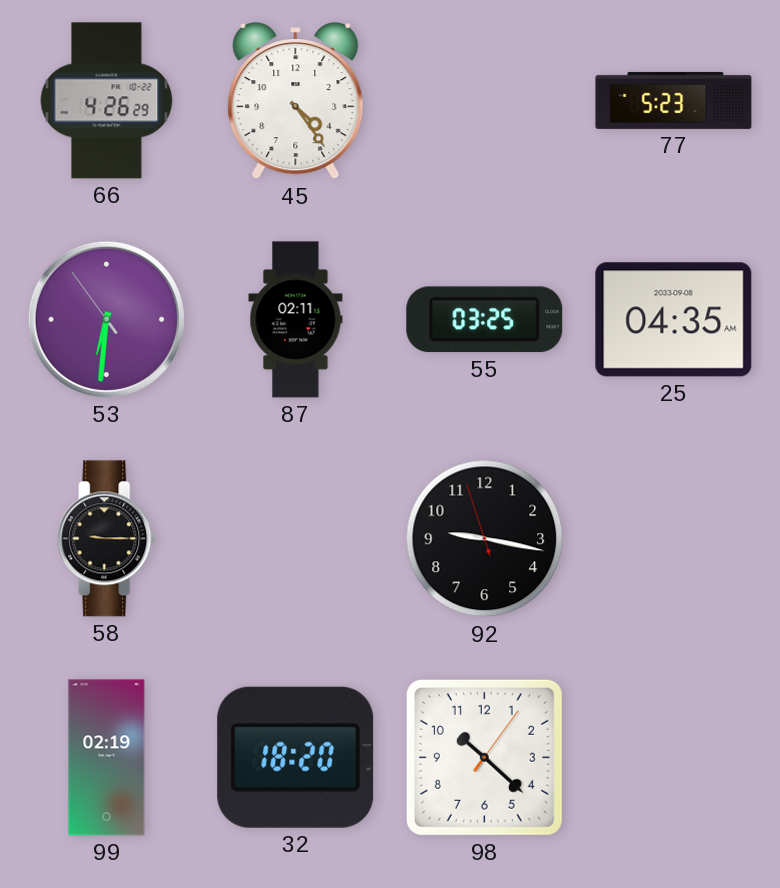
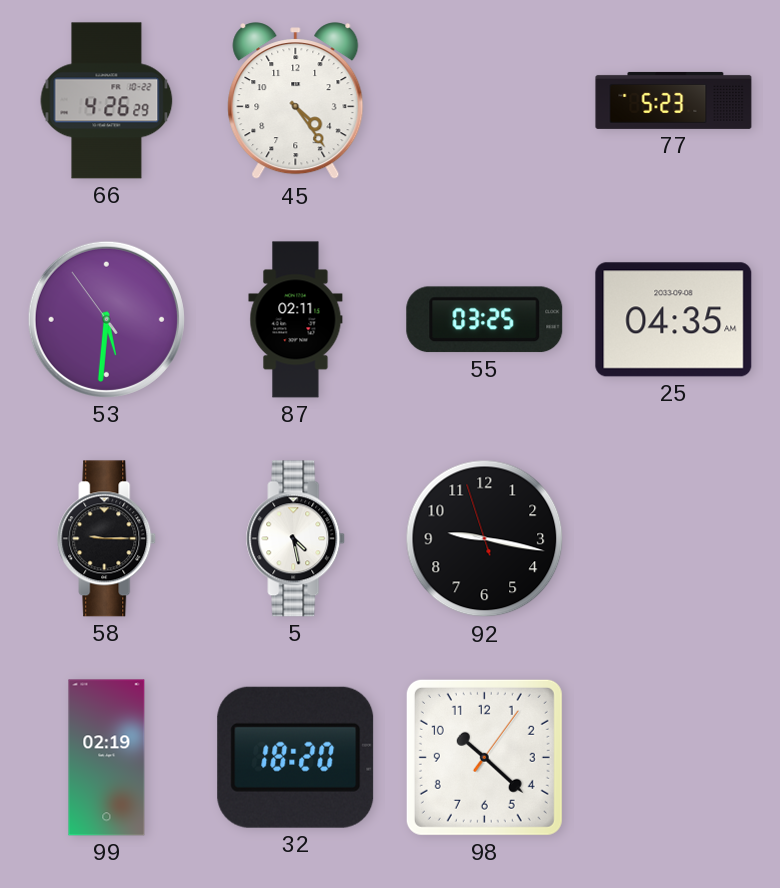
53: 6:30 -> 5:30 (106, 319)
5: none -> 4:28 (296, 539)
